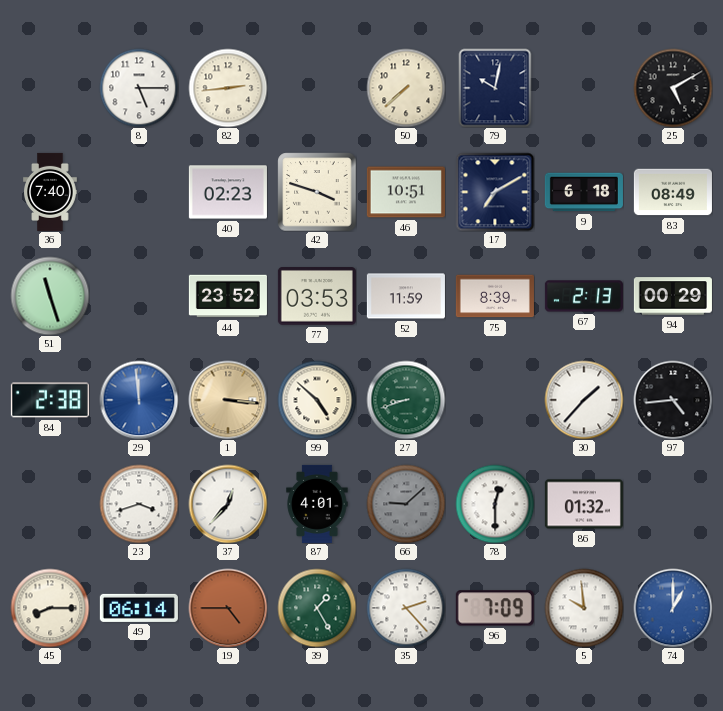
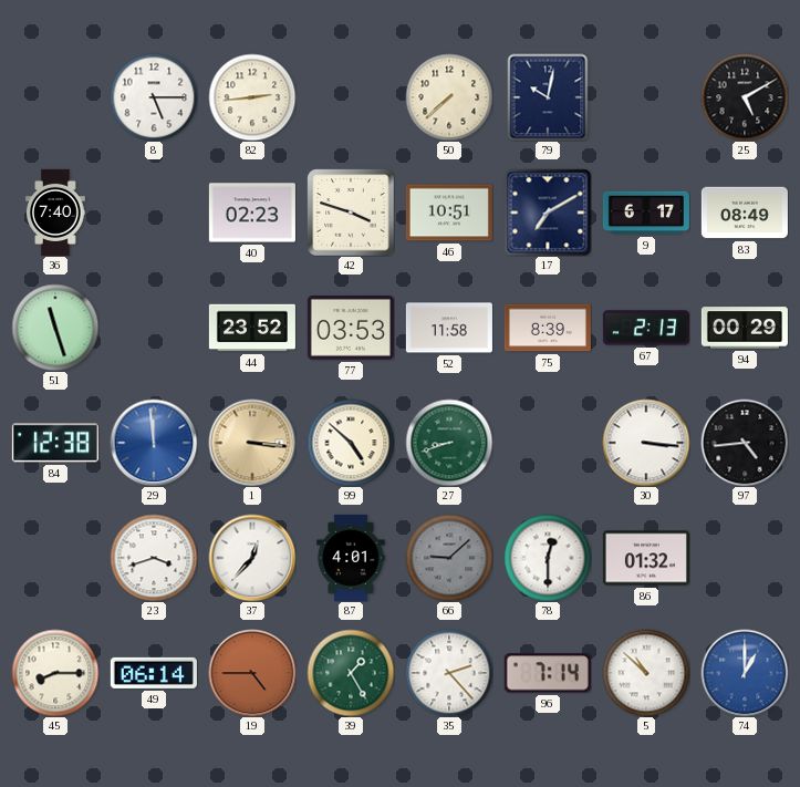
9: 6:18 -> 6:17 (646, 213)
52: 11:59 -> 11:58 (449, 328)
84: 2:38 -> 12:38 (55, 443)
30: 1:37 -> 3:16 (646, 443)
96: 7:09 -> 7:14 (548, 673)
5: 9:59 -> 10:52 (646, 673)
